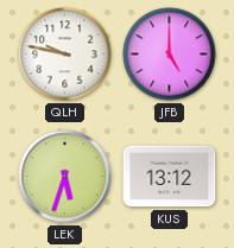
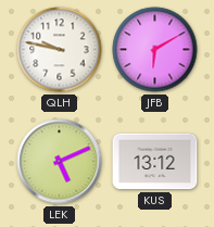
JFB: 5:00 -> 6:10 (155, 50)
LEK: 5:33 -> 5:11 (60, 162)
